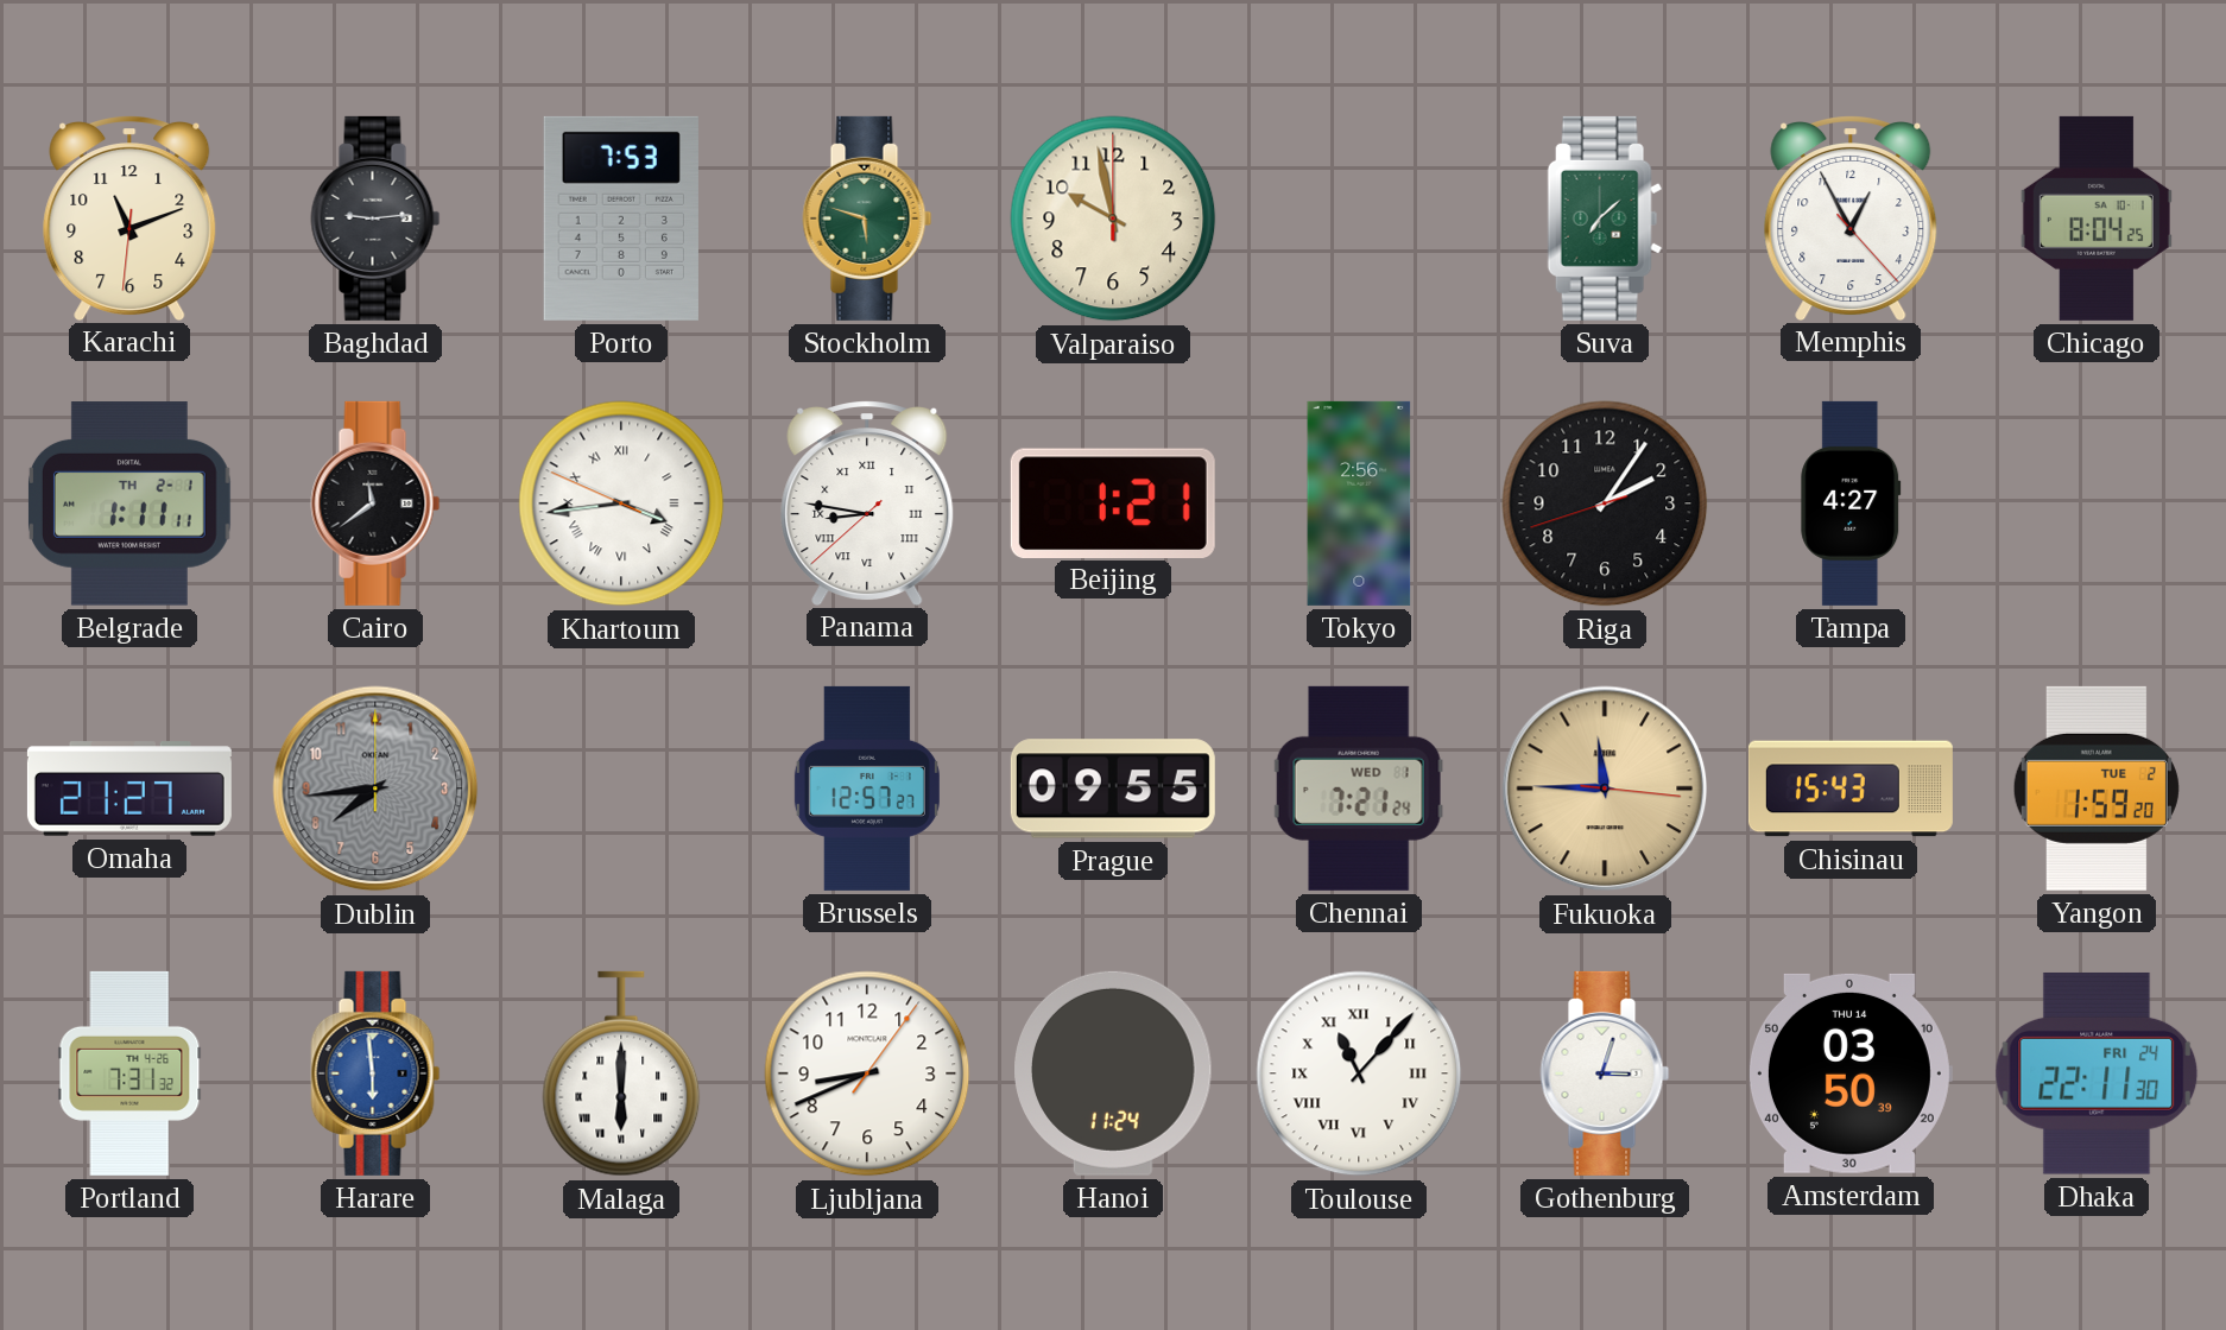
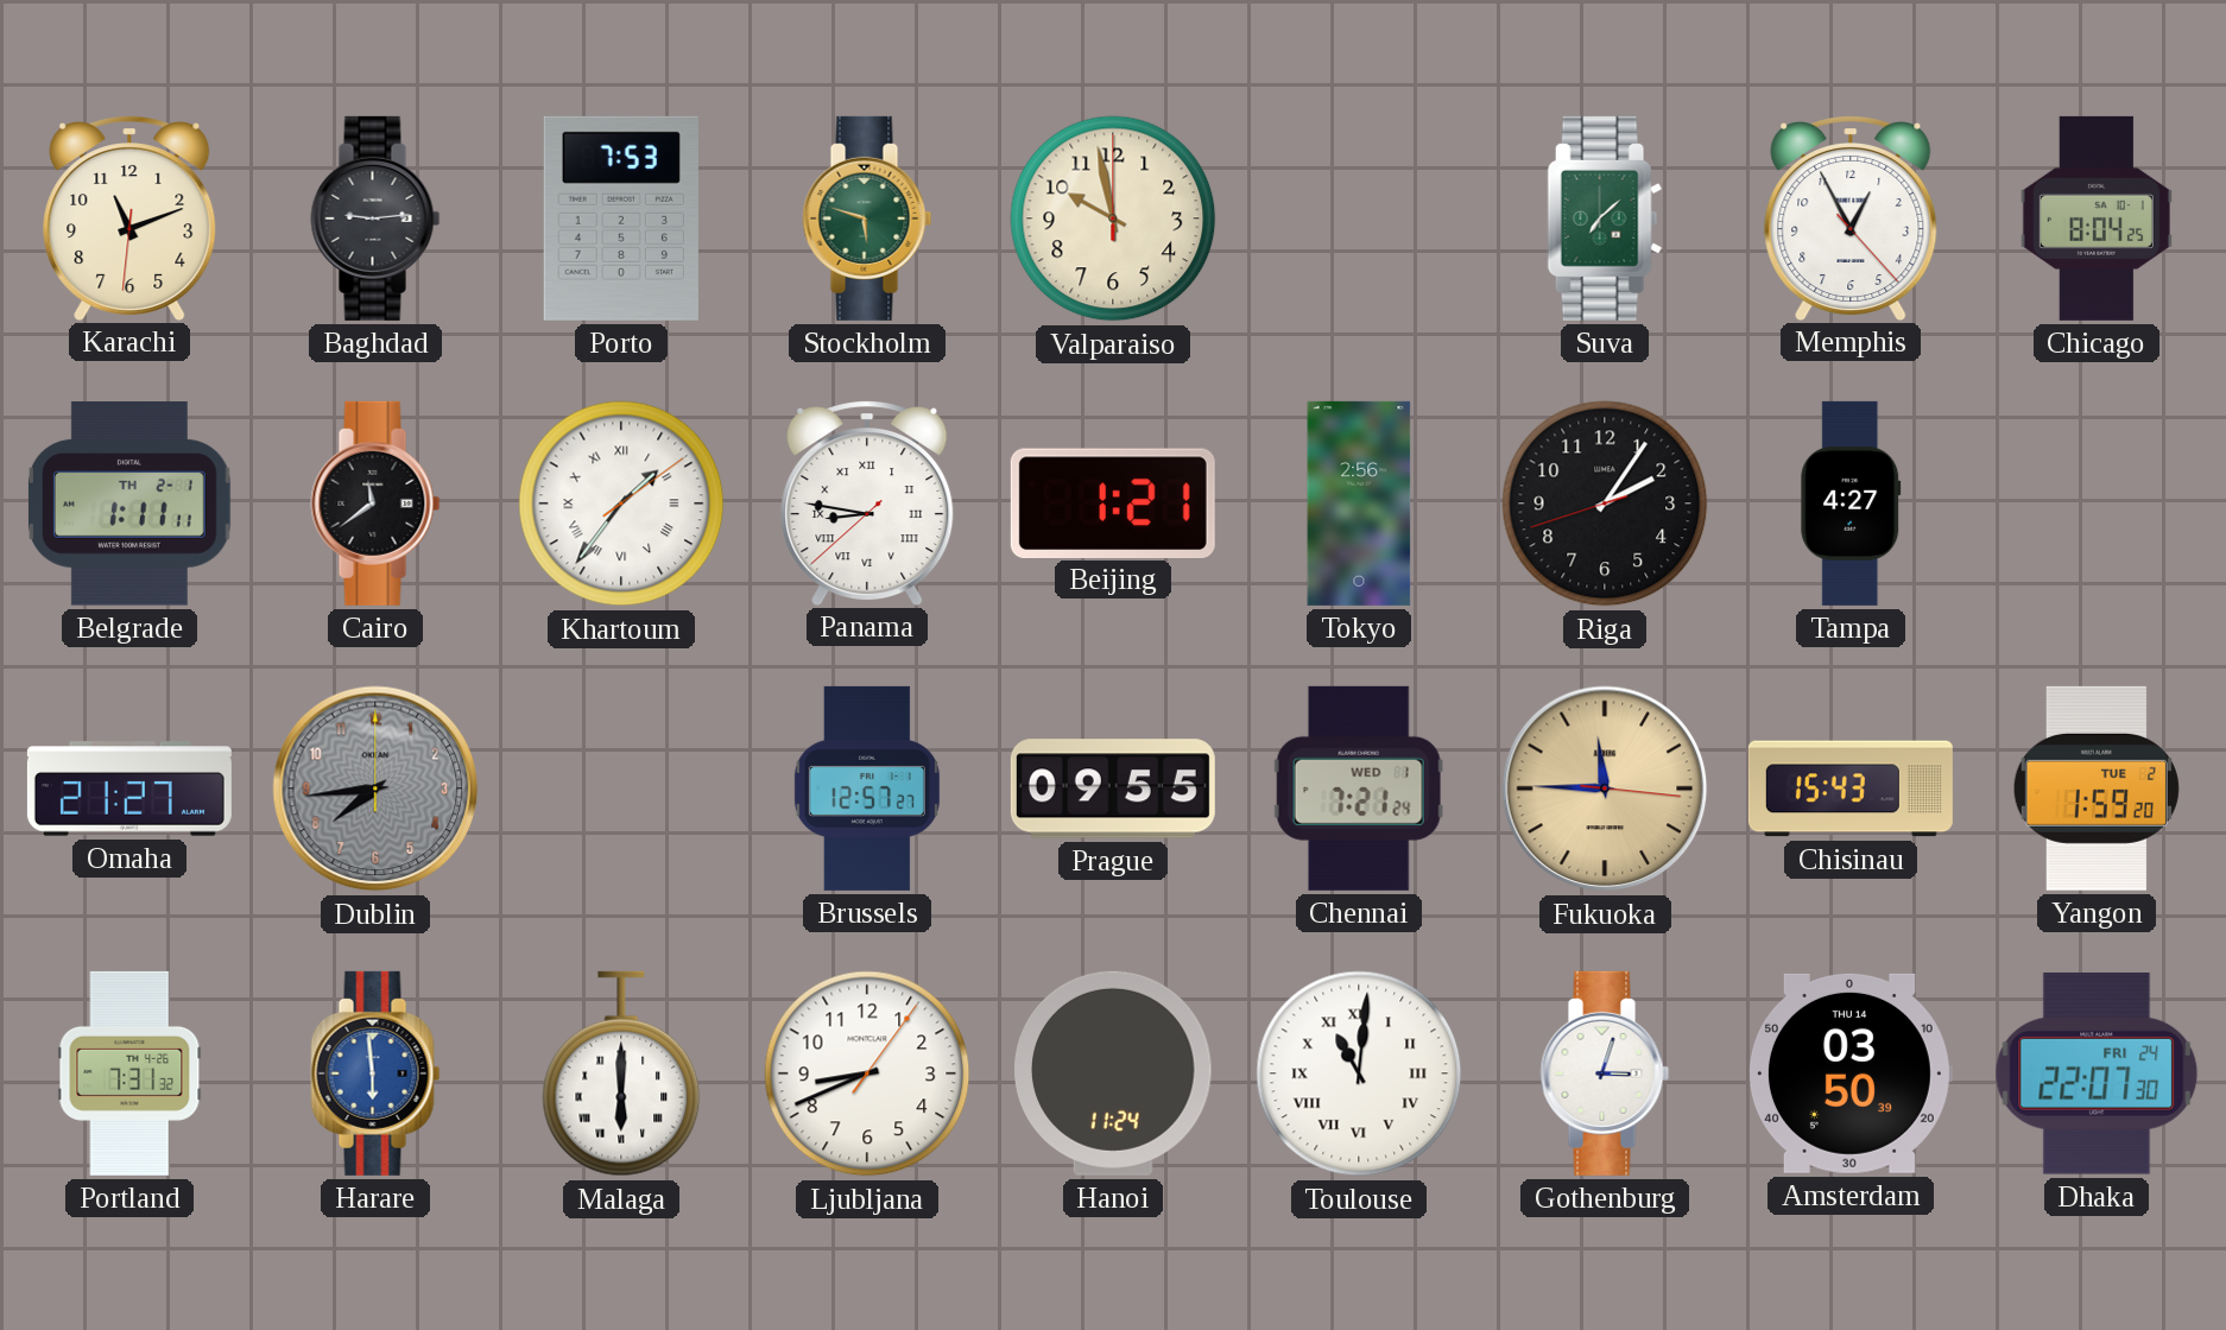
Khartoum: 3:43 -> 1:36 (621, 503)
Toulouse: 11:07 -> 11:01 (1359, 1073)
Dhaka: 22:11 -> 22:07 (2097, 1073)
